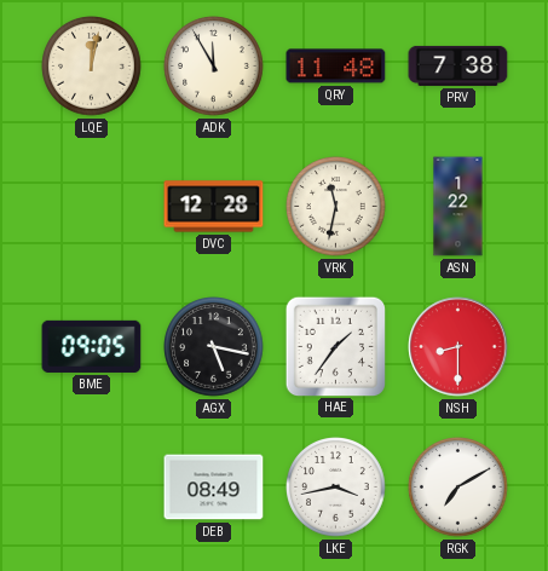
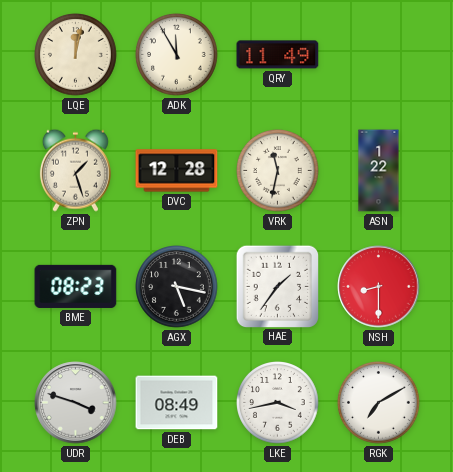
QRY: 11:48 -> 11:49 (278, 55)
PRV: 7:38 -> none (458, 65)
ZPN: none -> 1:27 (75, 170)
BME: 09:05 -> 08:23 (76, 286)
UDR: none -> 3:48 (76, 403)
